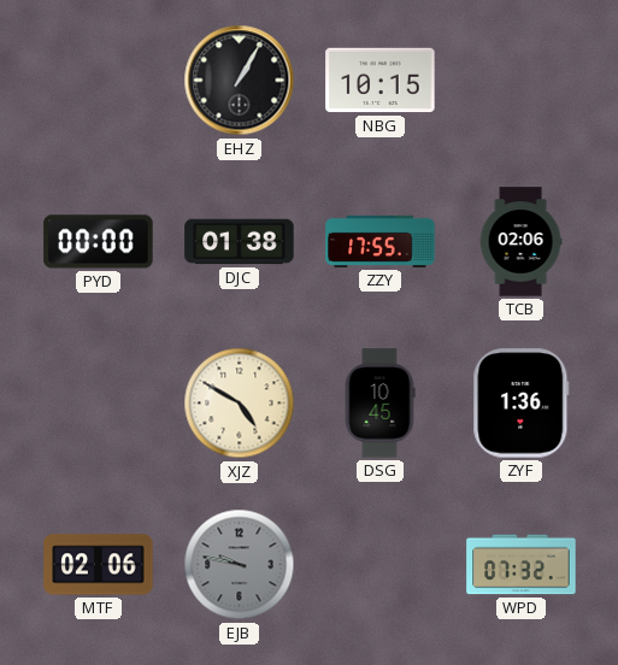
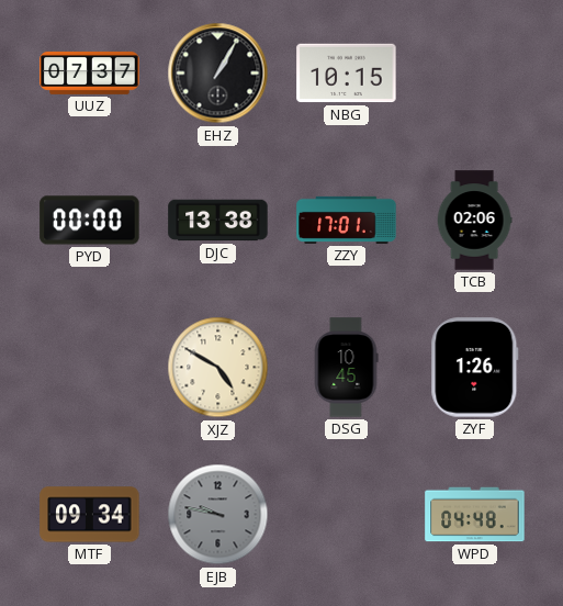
UUZ: none -> 07:37 (90, 72)
DJC: 01:38 -> 13:38 (218, 221)
ZZY: 17:55 -> 17:01 (347, 220)
ZYF: 1:36 -> 1:26 (475, 368)
MTF: 02:06 -> 09:34 (90, 515)
WPD: 07:32 -> 04:48 (475, 515)
